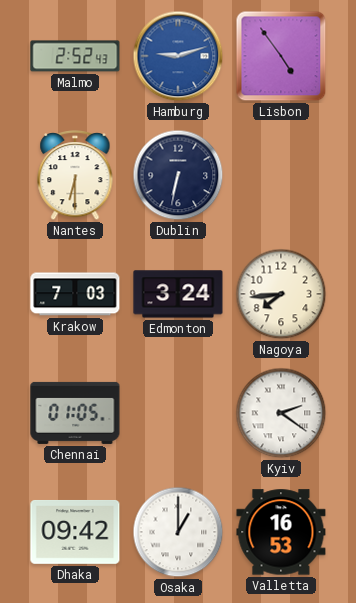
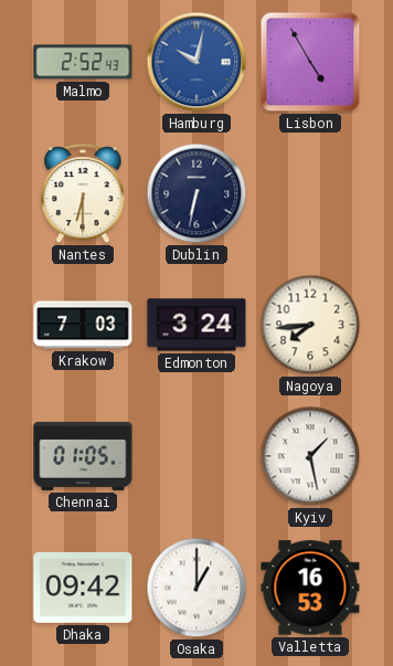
Hamburg: 9:12 -> 10:02 (197, 62)
Lisbon: 4:54 -> 4:55 (310, 62)
Kyiv: 2:21 -> 1:28 (310, 456)
